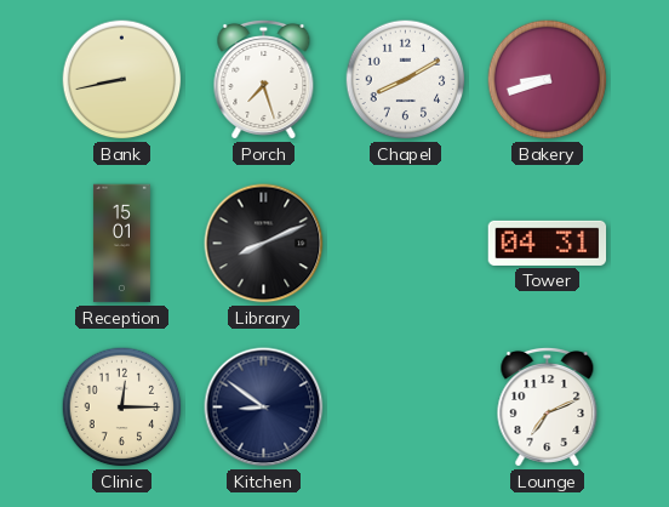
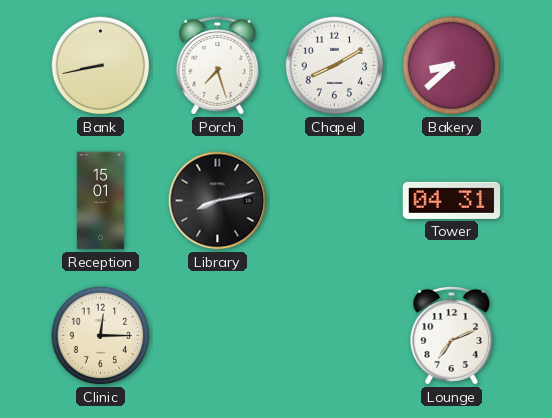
Bakery: 8:42 -> 8:38 (452, 66)
Library: 8:11 -> 8:13 (218, 201)
Kitchen: 8:51 -> none (264, 408)
